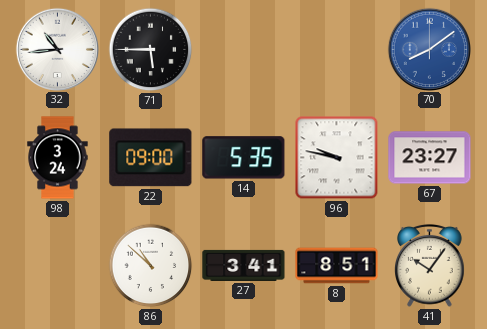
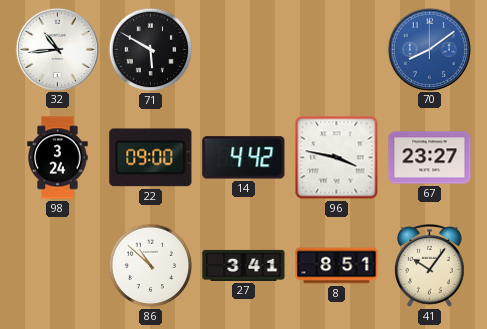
71: 5:45 -> 5:50 (151, 50)
14: 5:35 -> 4:42 (244, 158)
96: 9:47 -> 3:47 (337, 158)
